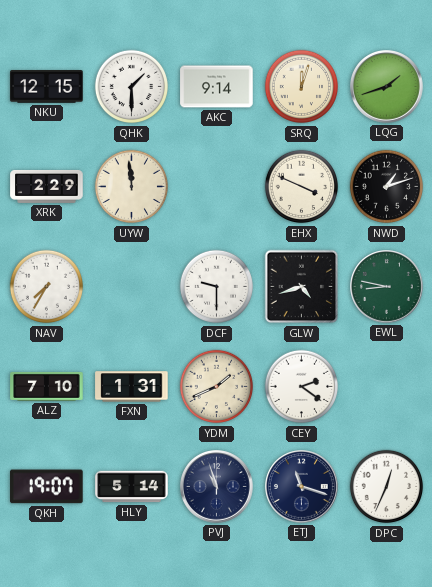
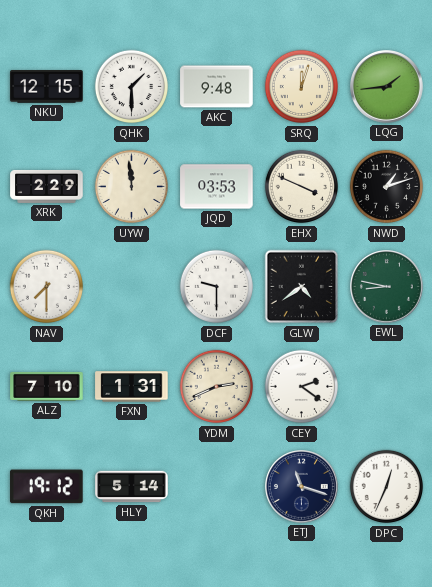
AKC: 9:14 -> 9:48 (217, 87)
LQG: 1:42 -> 1:44 (387, 87)
JQD: none -> 03:53 (217, 187)
NAV: 7:35 -> 7:30 (47, 287)
GLW: 4:42 -> 4:39 (302, 287)
YDM: 1:41 -> 2:41 (217, 387)
QKH: 19:07 -> 19:12 (47, 487)
PVJ: 10:57 -> none (217, 487)
